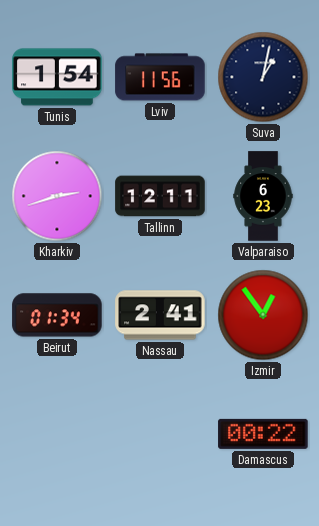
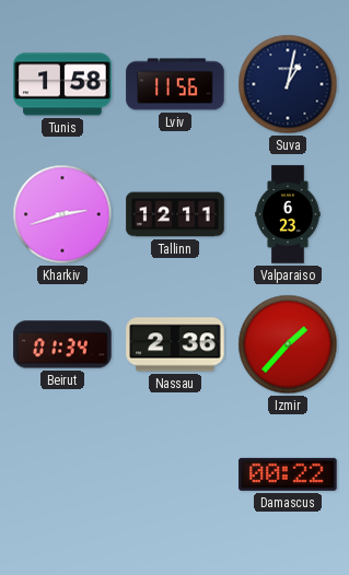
Tunis: 1:54 -> 1:58 (62, 84)
Nassau: 2:41 -> 2:36 (175, 344)
Izmir: 12:54 -> 1:37 (288, 344)
